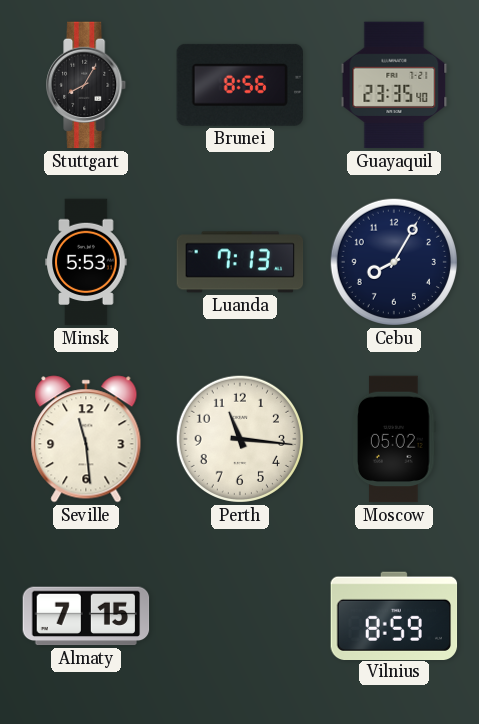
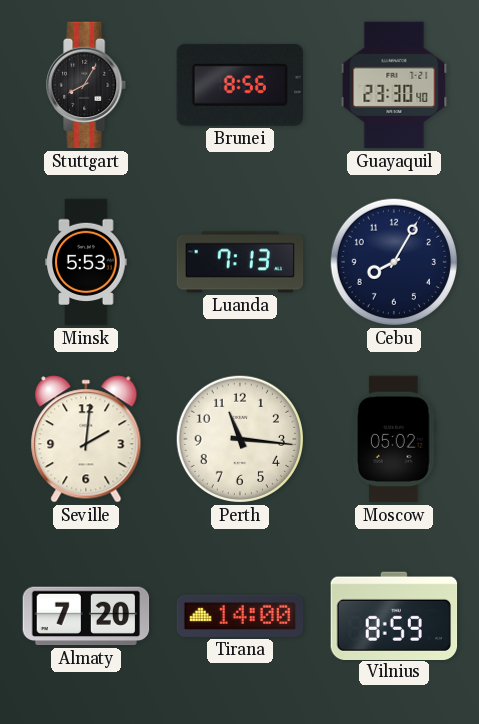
Guayaquil: 23:35 -> 23:30 (394, 85)
Seville: 11:29 -> 2:01 (86, 439)
Almaty: 7:15 -> 7:20 (86, 616)
Tirana: none -> 14:00 (240, 616)
